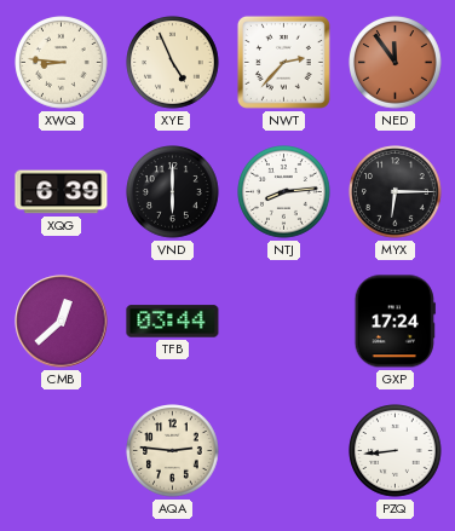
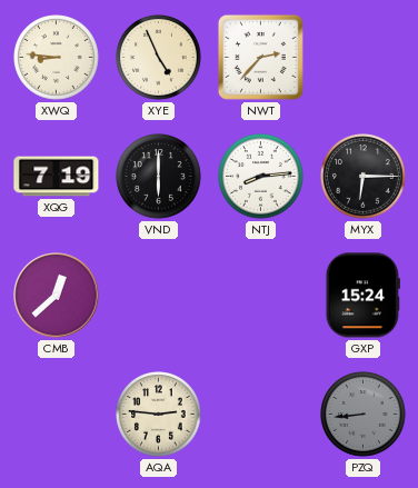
NED: 11:54 -> none (396, 63)
XQG: 6:39 -> 7:19 (57, 177)
TFB: 03:44 -> none (173, 322)
GXP: 17:24 -> 15:24 (362, 296)
PZQ dial: white -> grey (364, 415)
